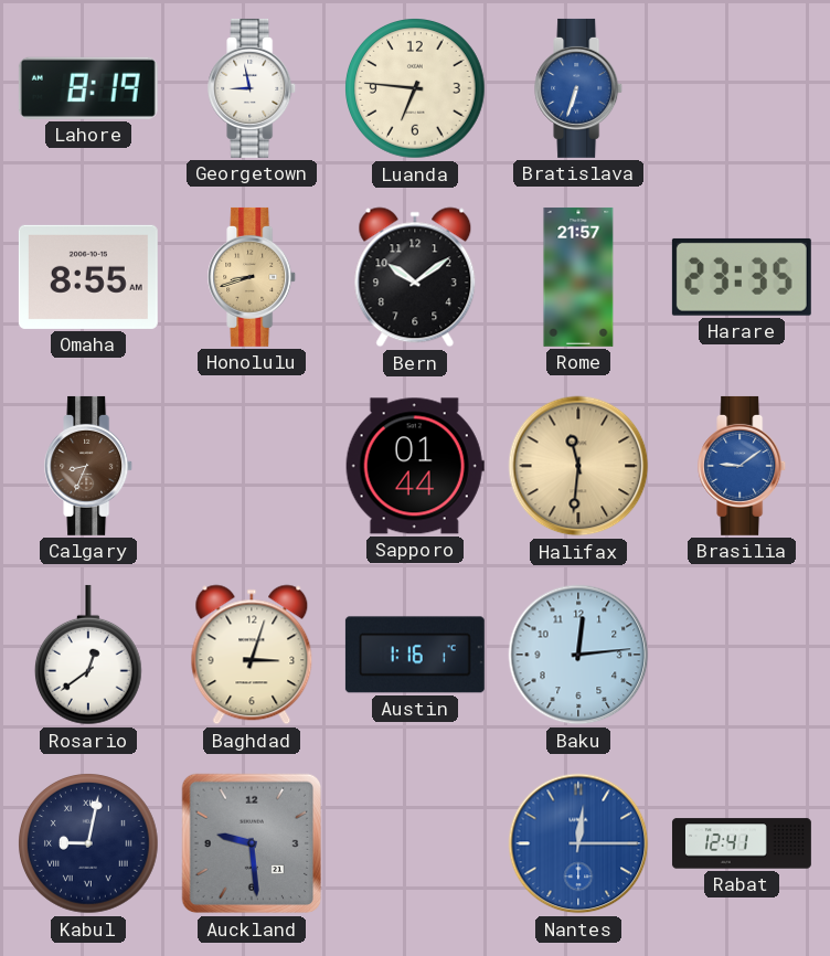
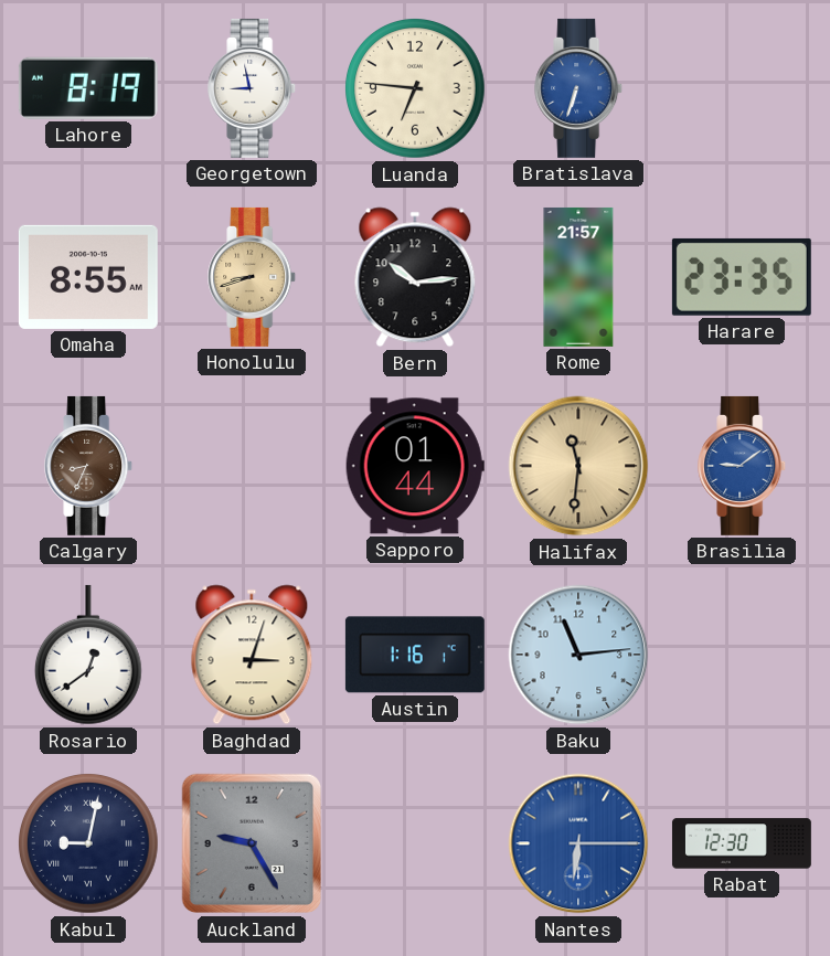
Bern: 10:09 -> 10:14 (415, 277)
Baku: 12:14 -> 11:14 (578, 655)
Auckland: 9:29 -> 9:25 (252, 843)
Nantes: 12:15 -> 6:15 (578, 843)
Rabat: 12:41 -> 12:30 (742, 843)
